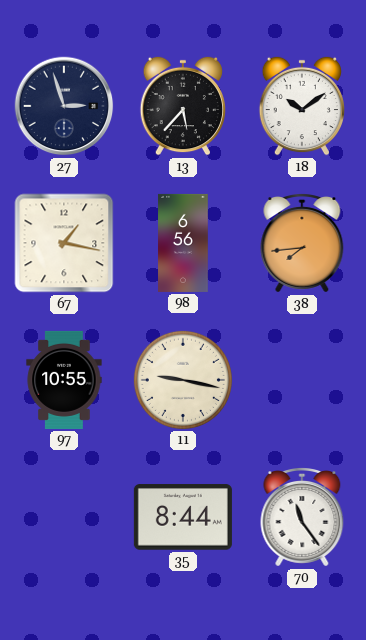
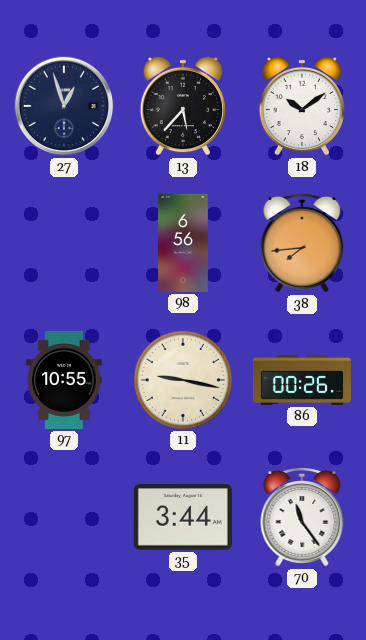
27: 2:57 -> 12:57 (64, 106)
67: 1:17 -> none (64, 243)
86: none -> 00:26 (302, 381)
35: 8:44 -> 3:44 (183, 517)
